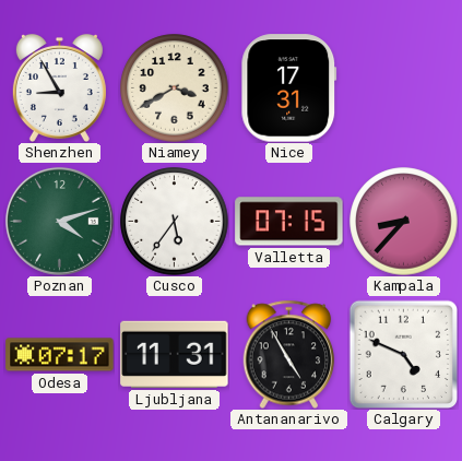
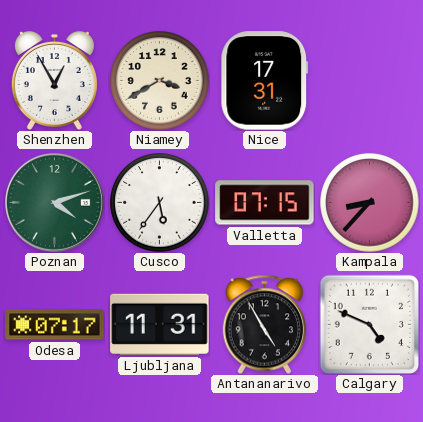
Shenzhen: 8:55 -> 12:55 (54, 80)
